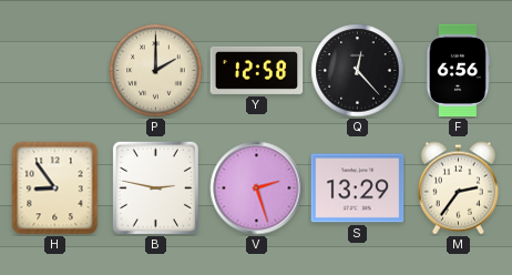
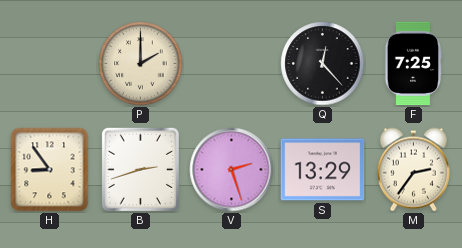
Y: 12:58 -> none (257, 70)
F: 6:56 -> 7:25 (413, 64)
B: 2:47 -> 2:42 (140, 169)
